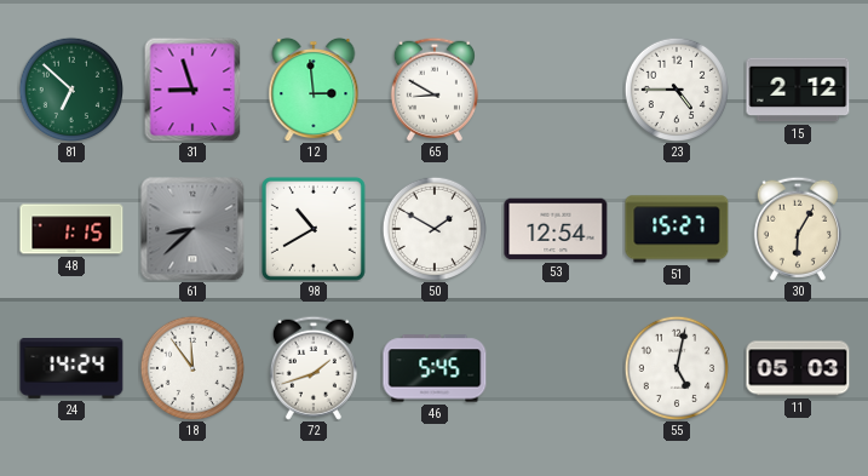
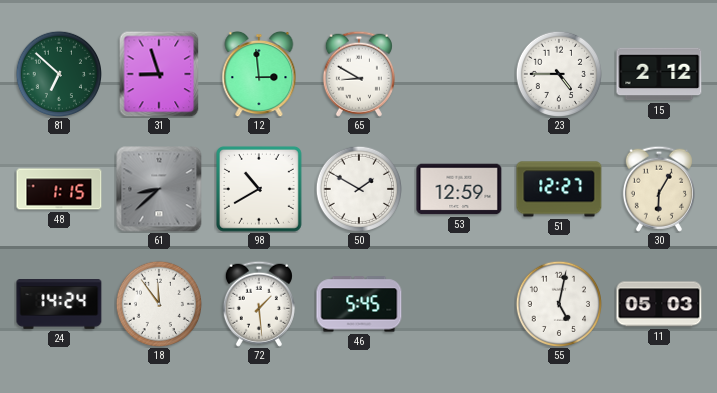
53: 12:54 -> 12:59 (459, 189)
51: 15:27 -> 12:27 (559, 189)
72: 1:42 -> 1:29 (259, 304)
